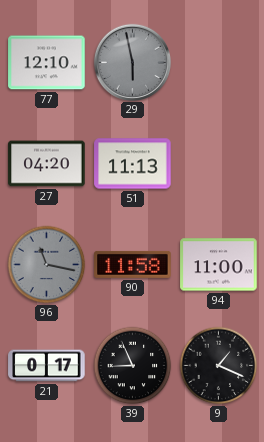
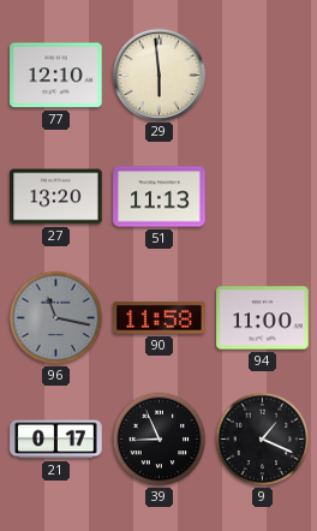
29: 5:58 -> 5:59 (158, 74)
29 dial: grey -> cream (158, 74)
27: 04:20 -> 13:20 (56, 197)
